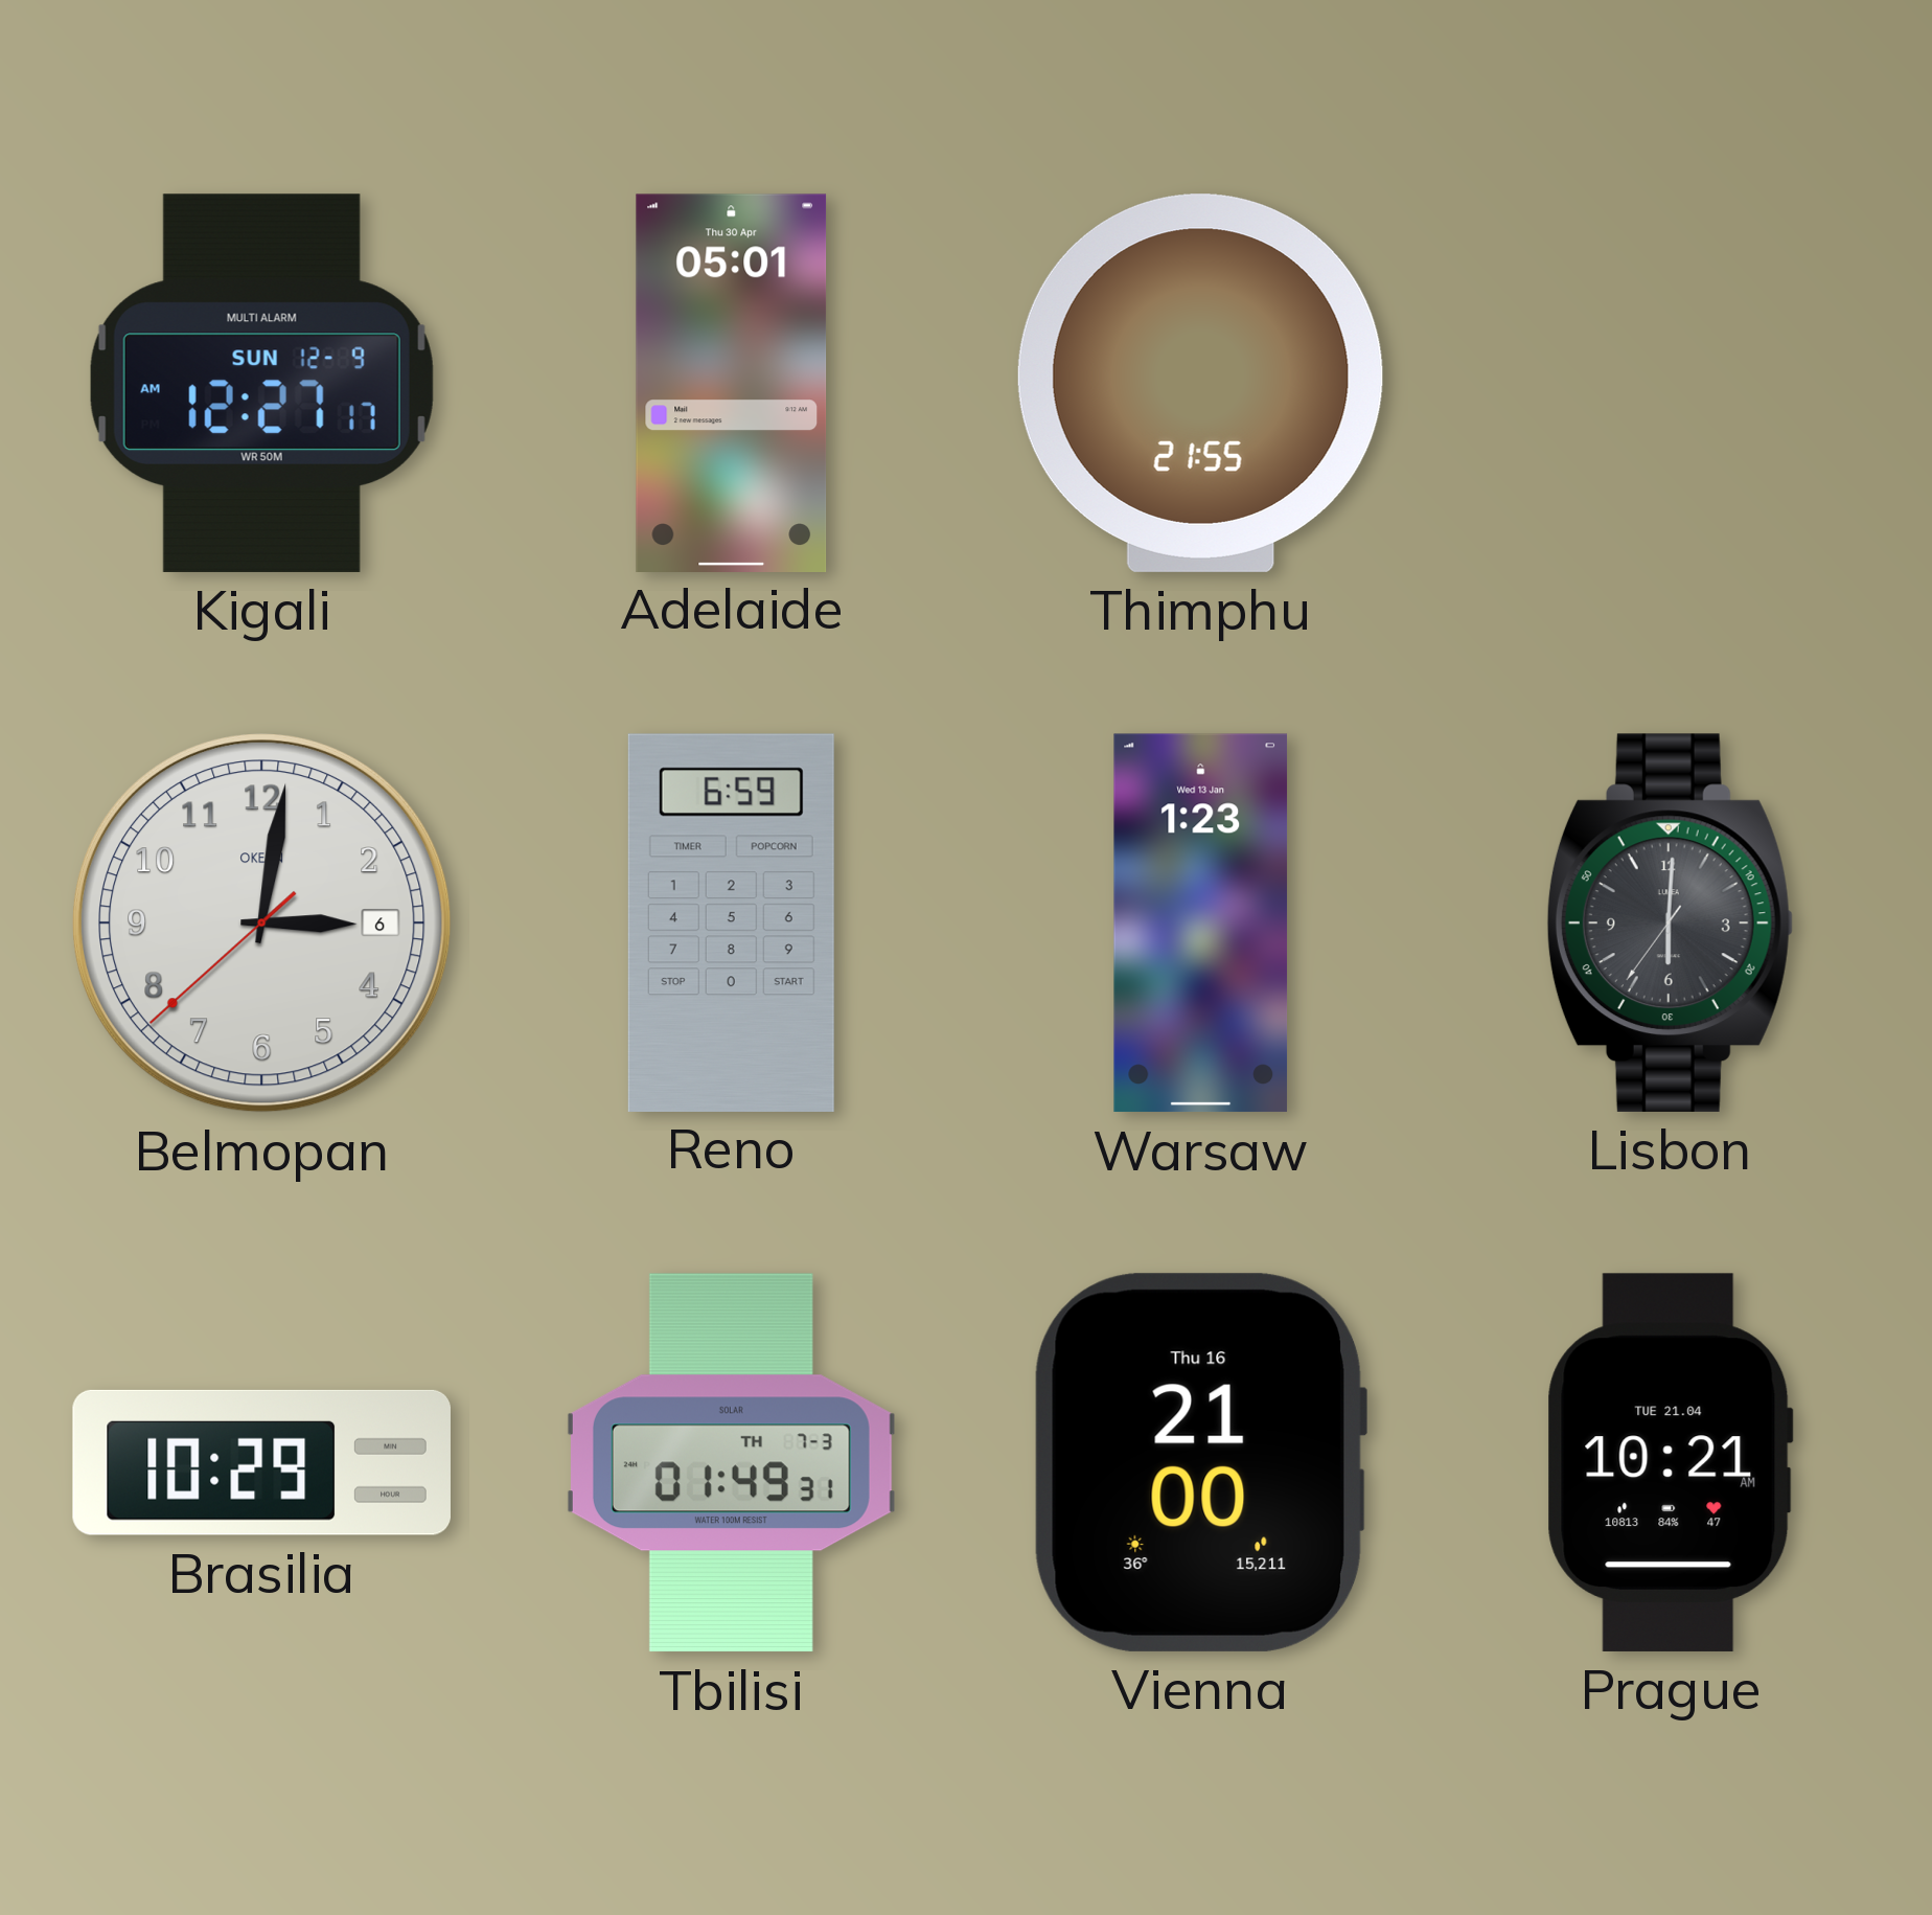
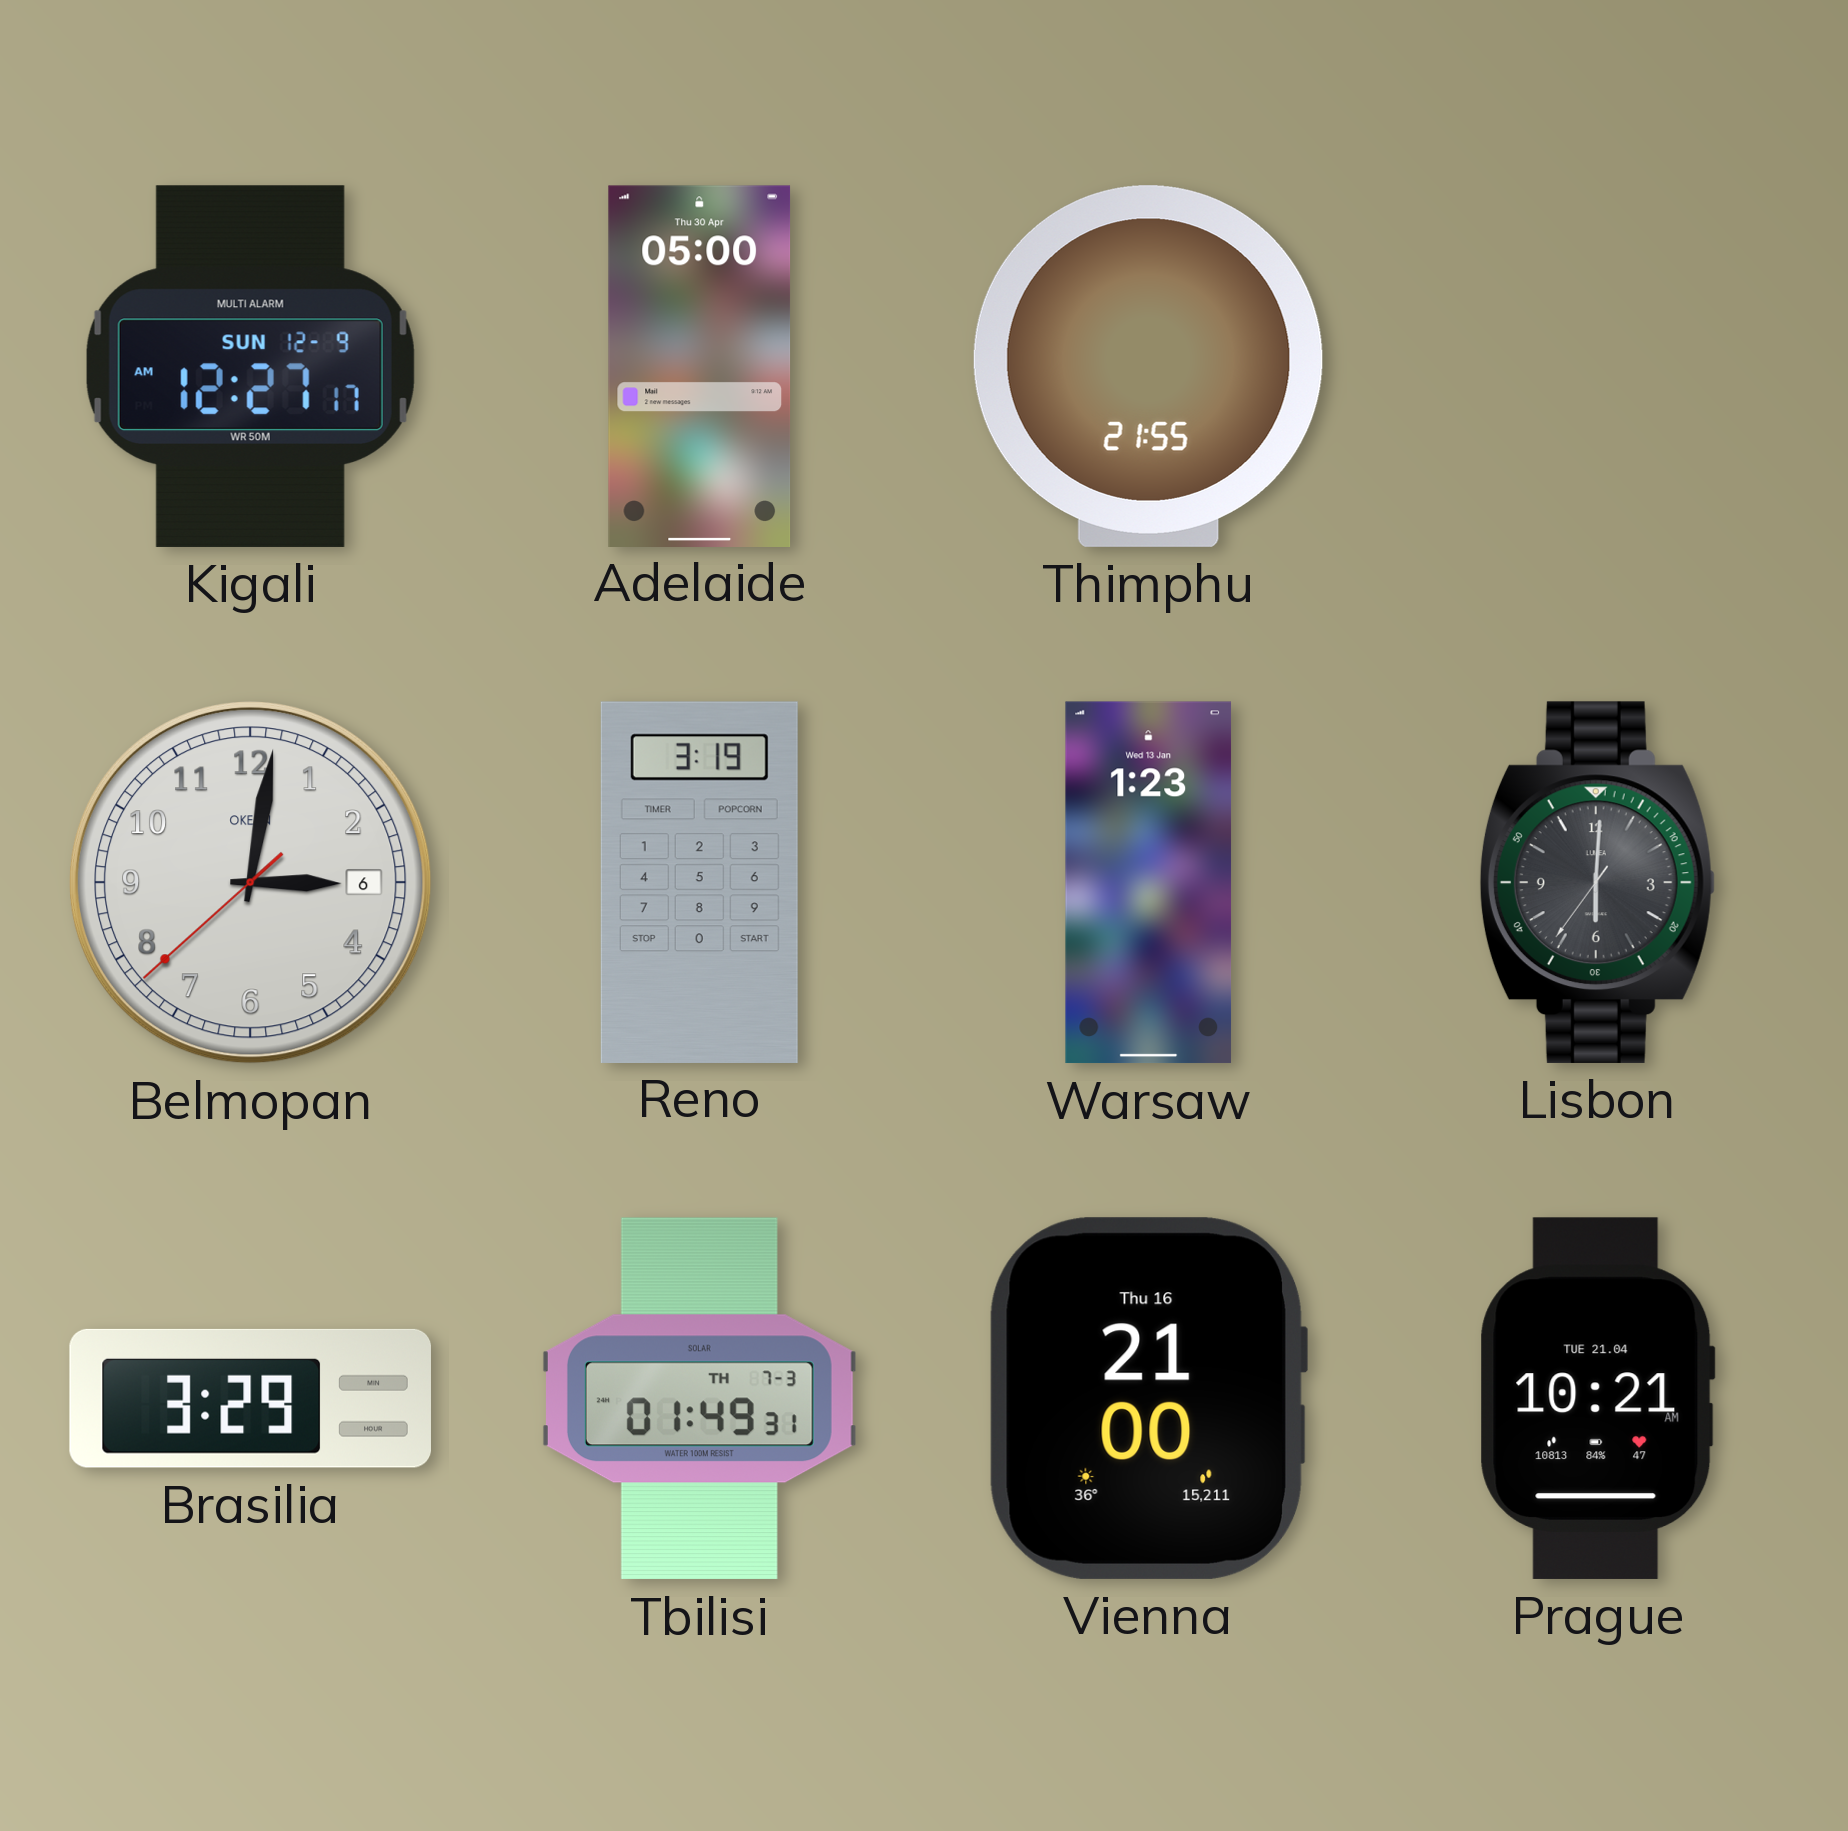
Adelaide: 05:01 -> 05:00 (700, 366)
Reno: 6:59 -> 3:19 (699, 882)
Brasilia: 10:29 -> 3:29 (250, 1398)
